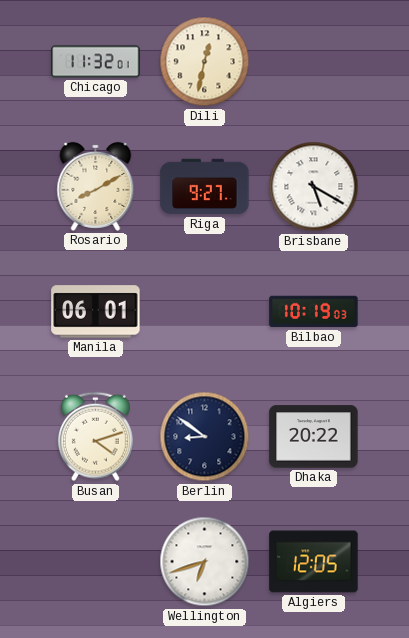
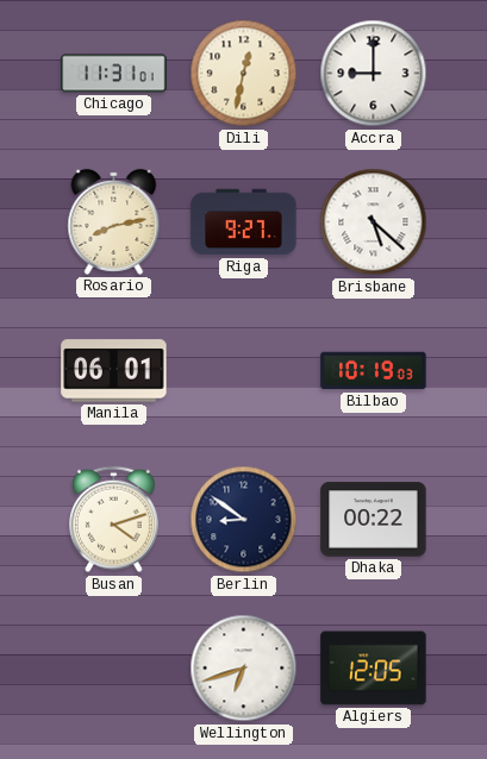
Chicago: 11:32 -> 11:31 (114, 74)
Accra: none -> 9:00 (374, 74)
Rosario: 8:10 -> 8:13 (114, 221)
Brisbane: 5:20 -> 5:22 (374, 222)
Dhaka: 20:22 -> 00:22 (374, 520)
